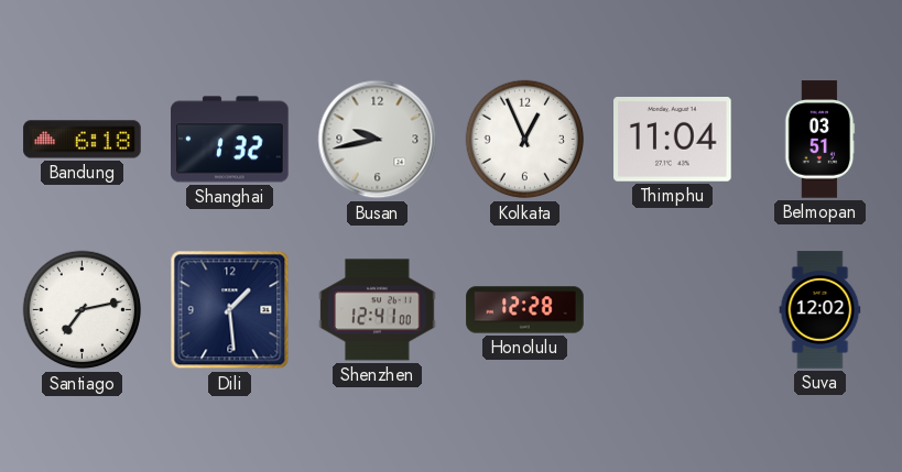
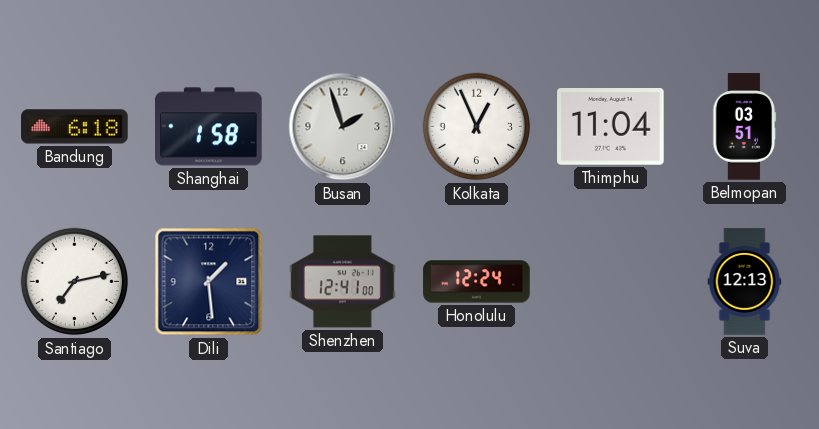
Shanghai: 1:32 -> 1:58 (209, 127)
Busan: 9:43 -> 1:57 (343, 127)
Honolulu: 12:28 -> 12:24 (477, 282)
Suva: 12:02 -> 12:13 (745, 282)
